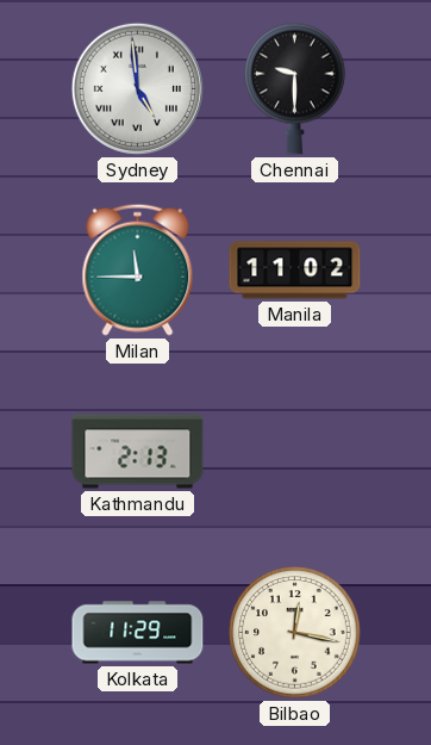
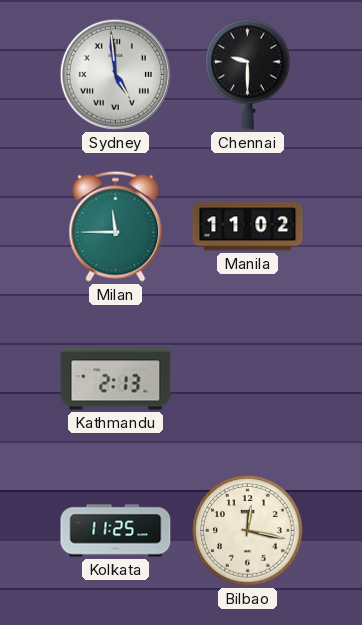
Kolkata: 11:29 -> 11:25 (116, 531)
